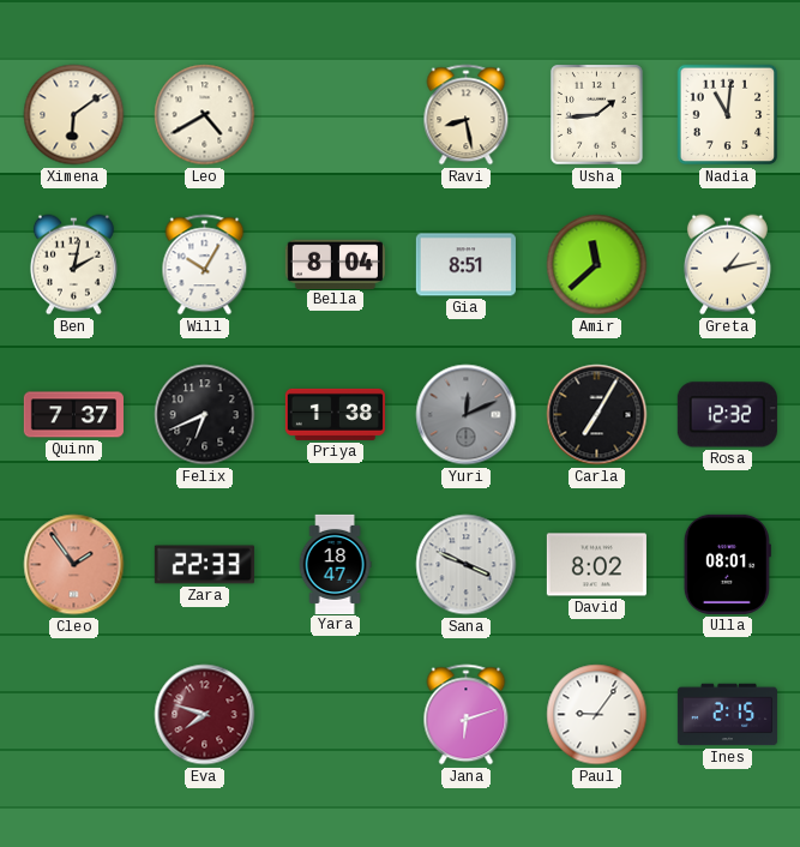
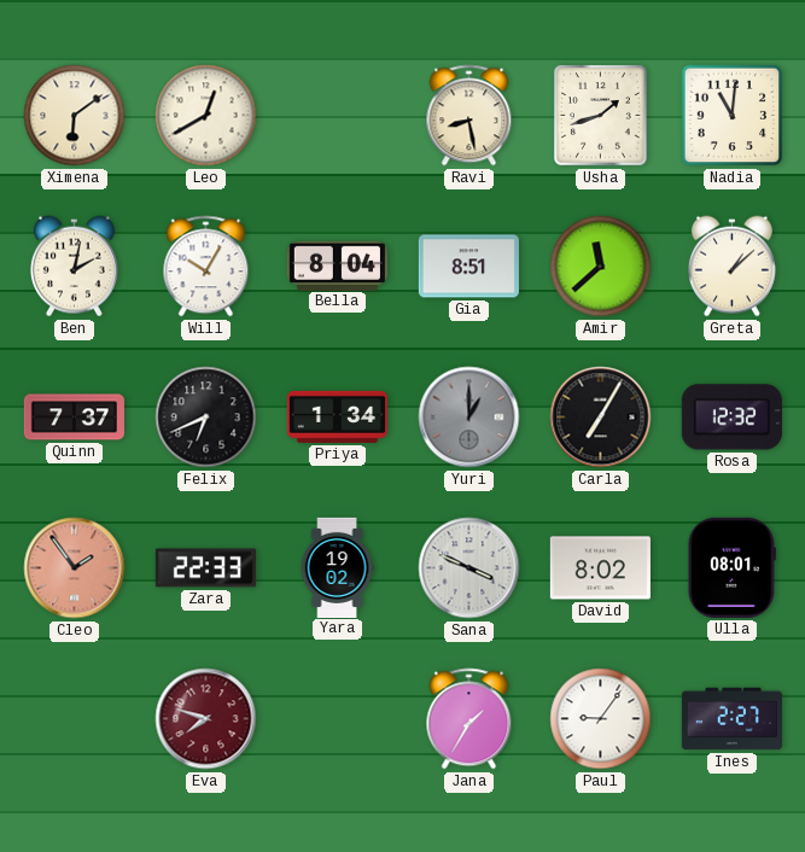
Leo: 4:40 -> 12:40 (206, 116)
Usha: 1:44 -> 1:42 (601, 116)
Greta: 1:13 -> 1:08 (731, 267)
Priya: 1:38 -> 1:34 (337, 416)
Yuri: 12:11 -> 1:00 (469, 418)
Yara: 18:47 -> 19:02 (337, 567)
Jana: 6:12 -> 1:35 (469, 719)
Ines: 2:15 -> 2:27 (731, 719)
